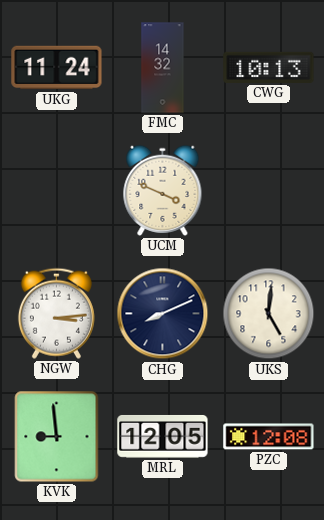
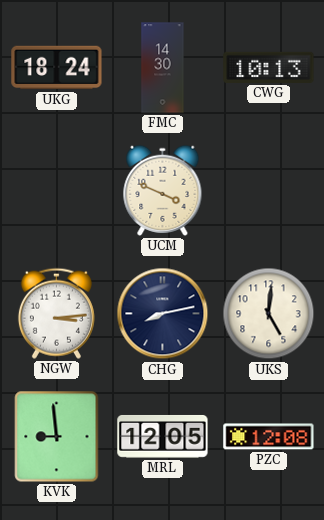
UKG: 11:24 -> 18:24 (57, 68)
FMC: 14:32 -> 14:30 (163, 68)
CHG: 8:11 -> 8:13 (163, 314)
